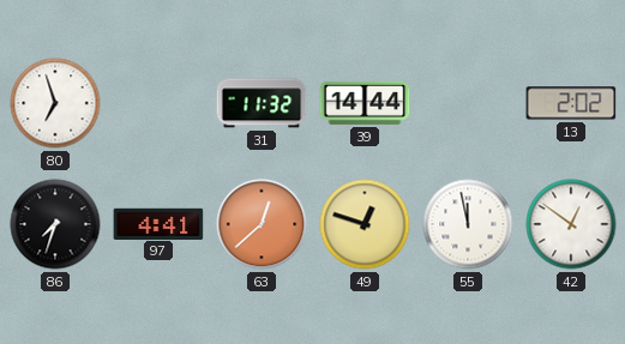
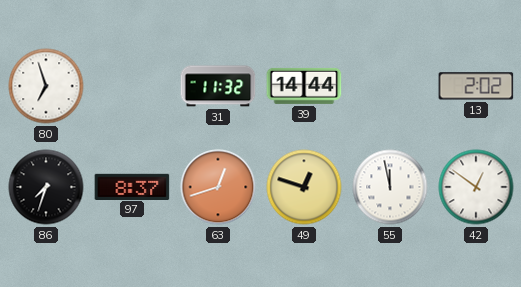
97: 4:41 -> 8:37 (132, 186)
63: 12:38 -> 12:42 (218, 187)
